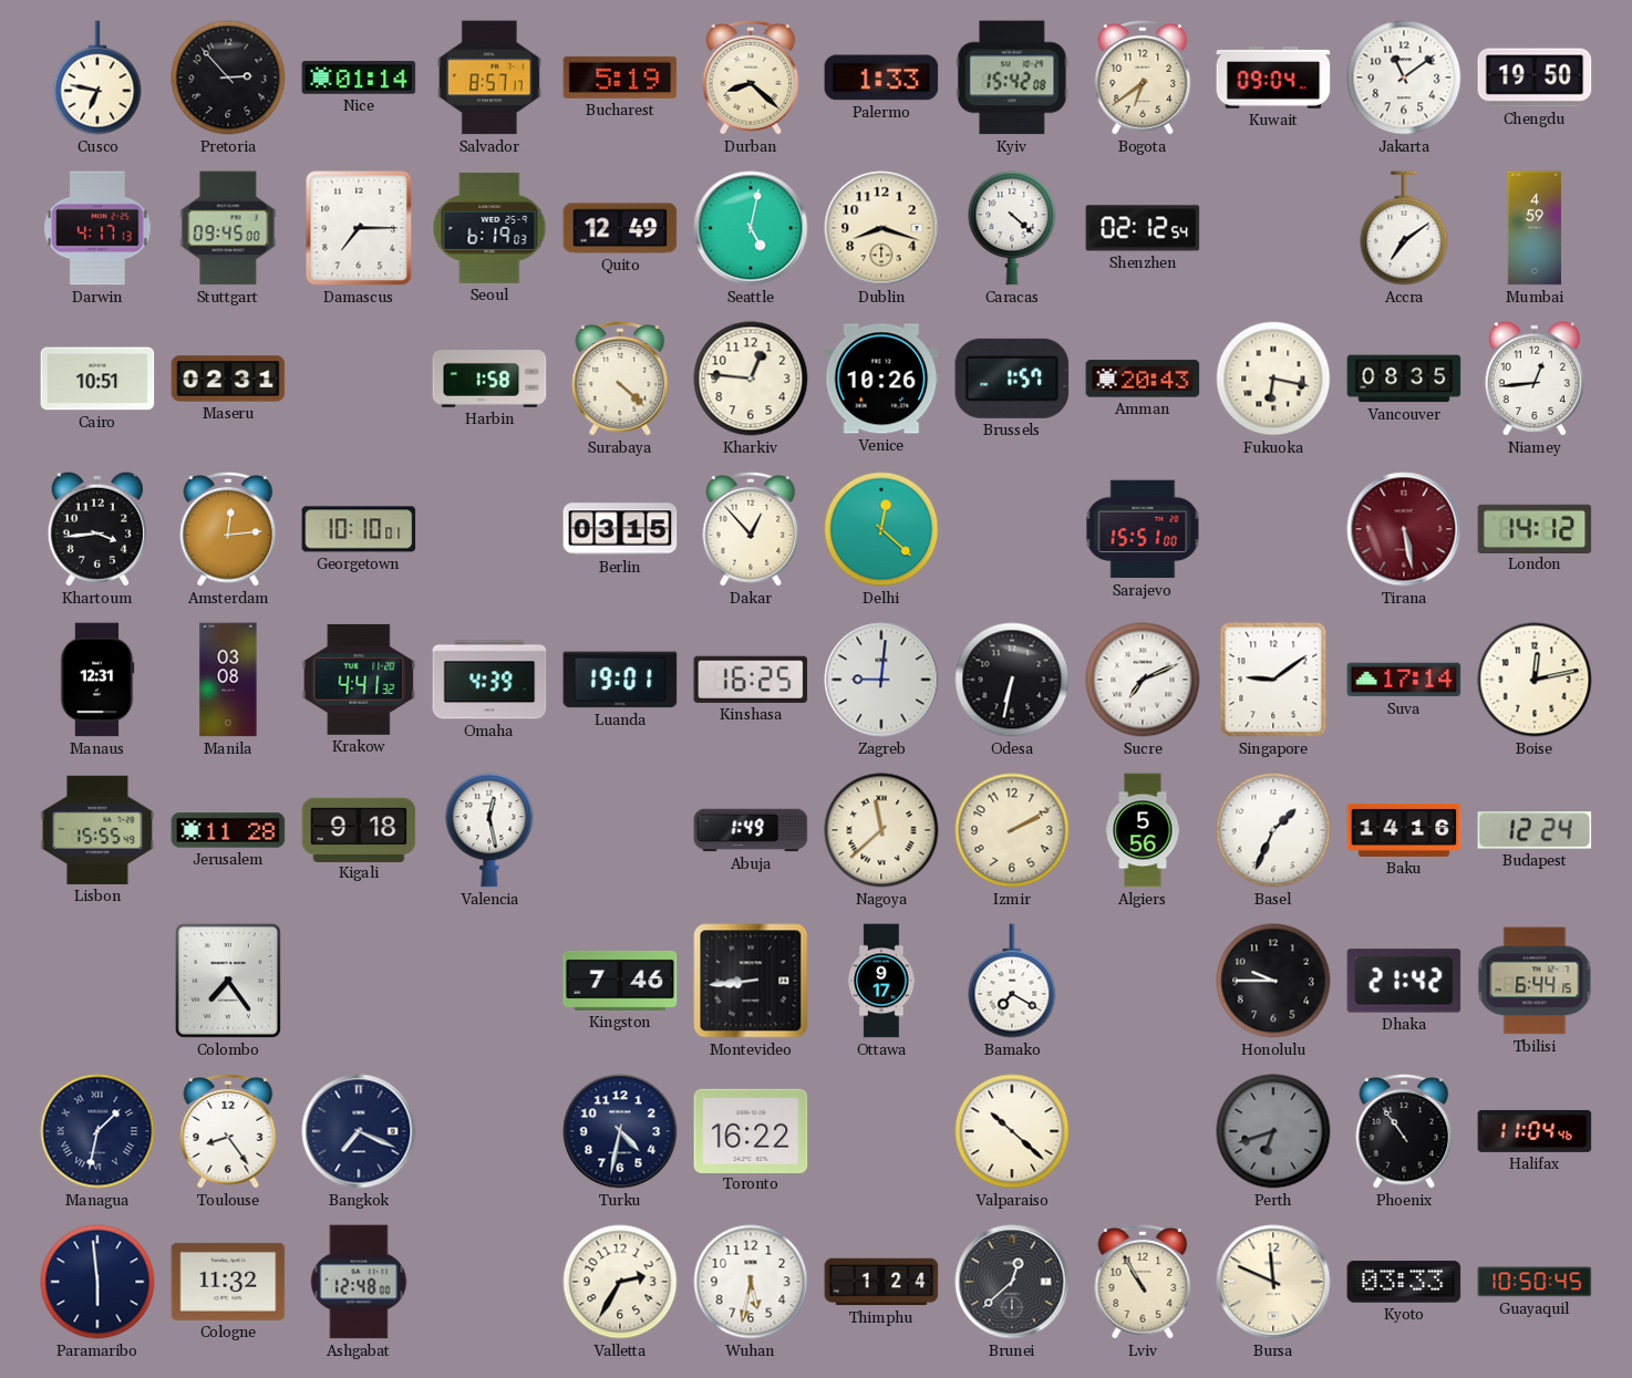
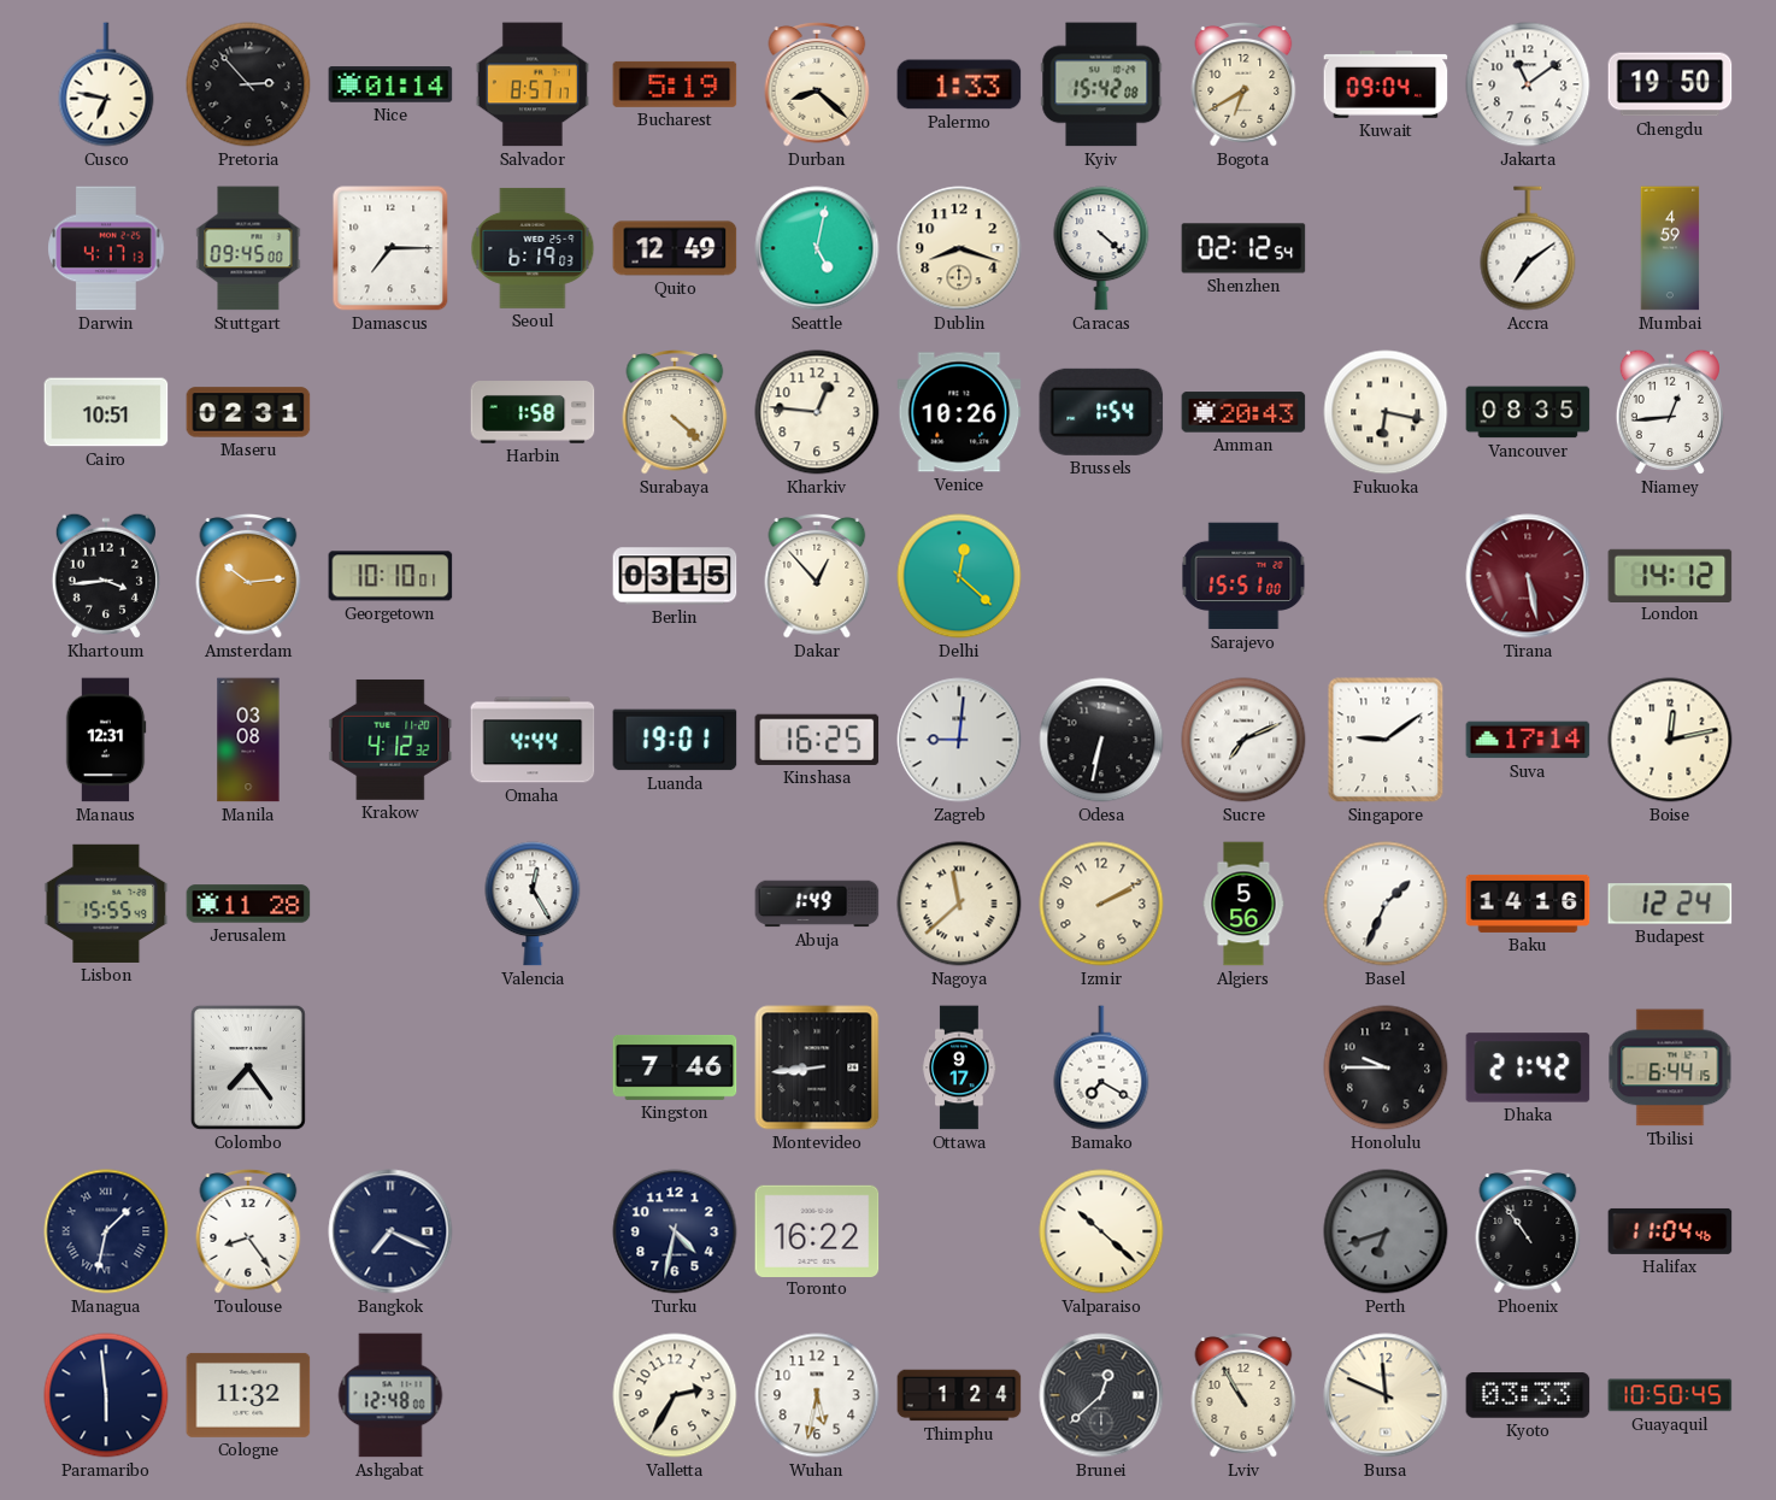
Bogota: 6:39 -> 6:40 (1243, 86)
Brussels: 1:57 -> 1:54 (1101, 412)
Amsterdam: 12:14 -> 10:14 (248, 577)
Krakow: 4:41 -> 4:12 (390, 740)
Omaha: 4:39 -> 4:44 (533, 740)
Kigali: 9:18 -> none (359, 829)
Valencia: 12:28 -> 12:25 (533, 904)
